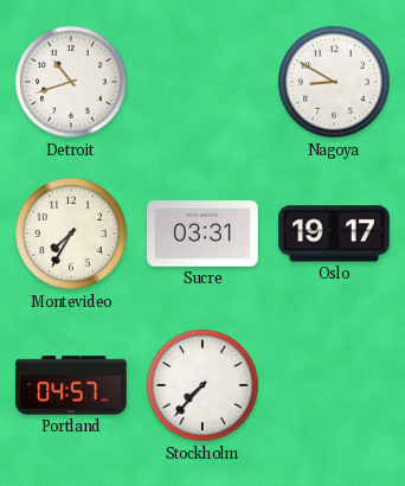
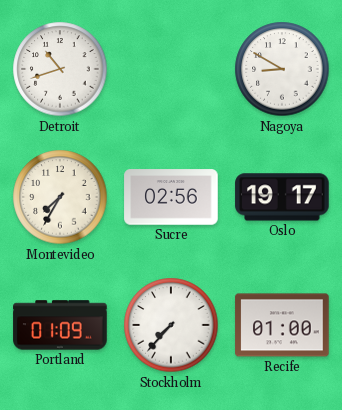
Sucre: 03:31 -> 02:56 (171, 197)
Portland: 04:57 -> 01:09 (60, 325)
Recife: none -> 01:00 (282, 325)
